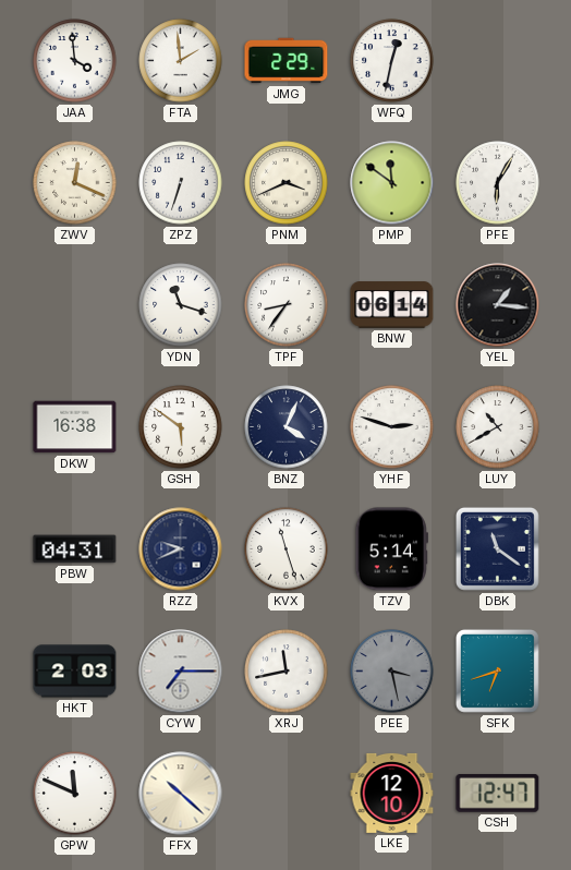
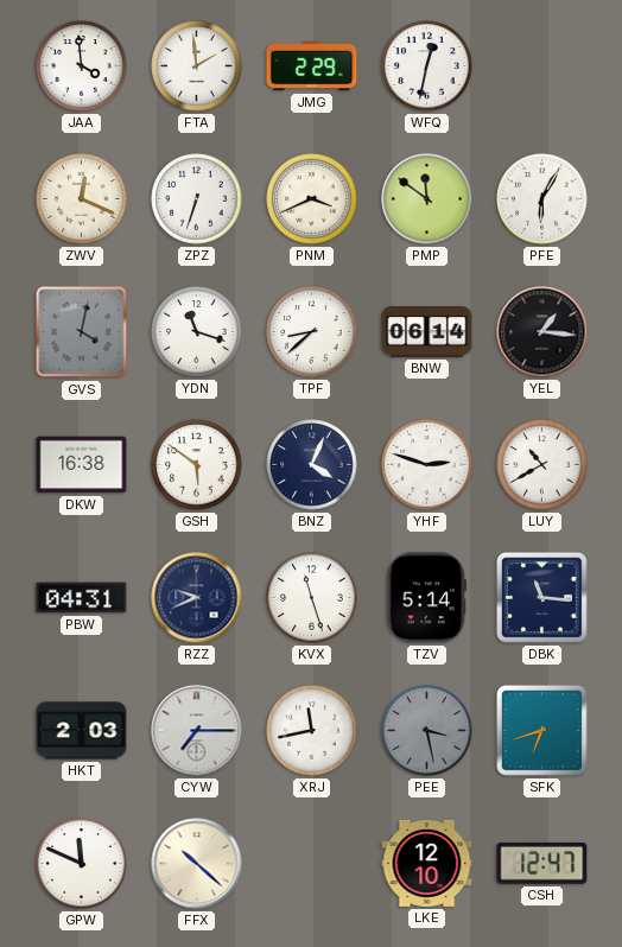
GVS: none -> 4:02 (82, 332)
TPF: 8:36 -> 8:38 (312, 332)
DBK: 11:21 -> 11:16 (541, 597)
